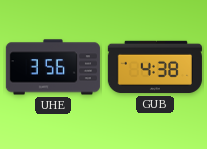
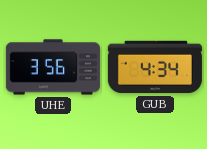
GUB: 4:38 -> 4:34 (155, 67)
